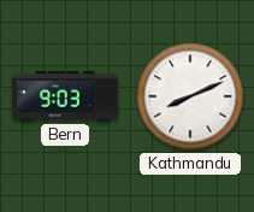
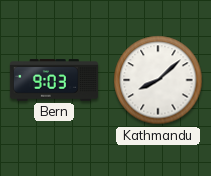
Kathmandu: 8:11 -> 8:08 (158, 80)
